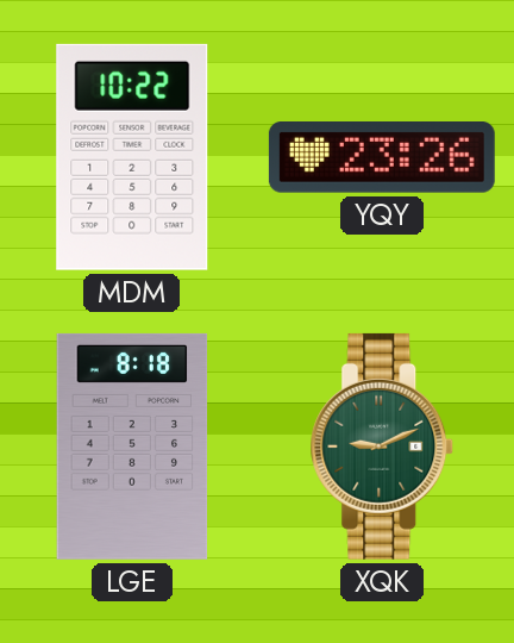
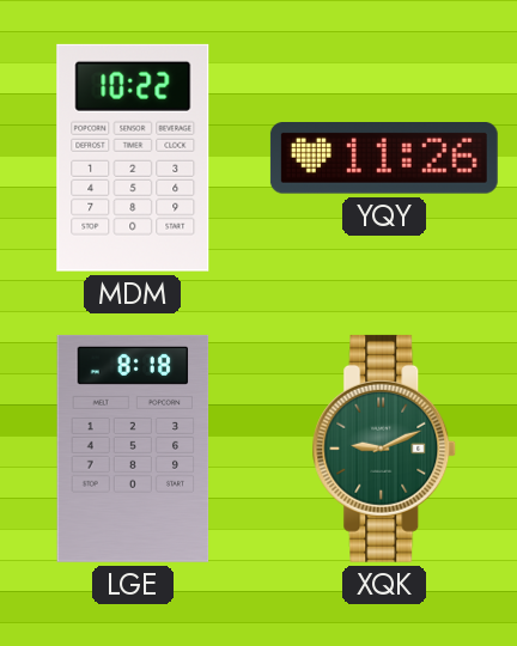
YQY: 23:26 -> 11:26 (384, 158)
